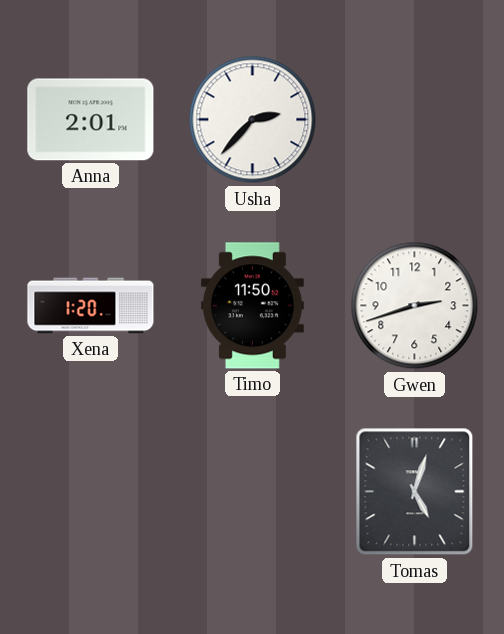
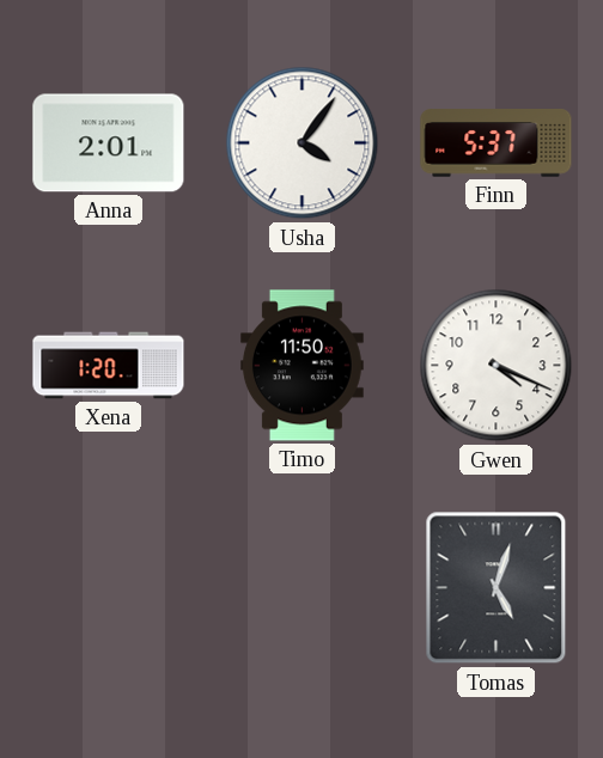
Usha: 2:37 -> 4:06 (303, 143)
Finn: none -> 5:37 (497, 143)
Gwen: 2:42 -> 4:19 (497, 366)
